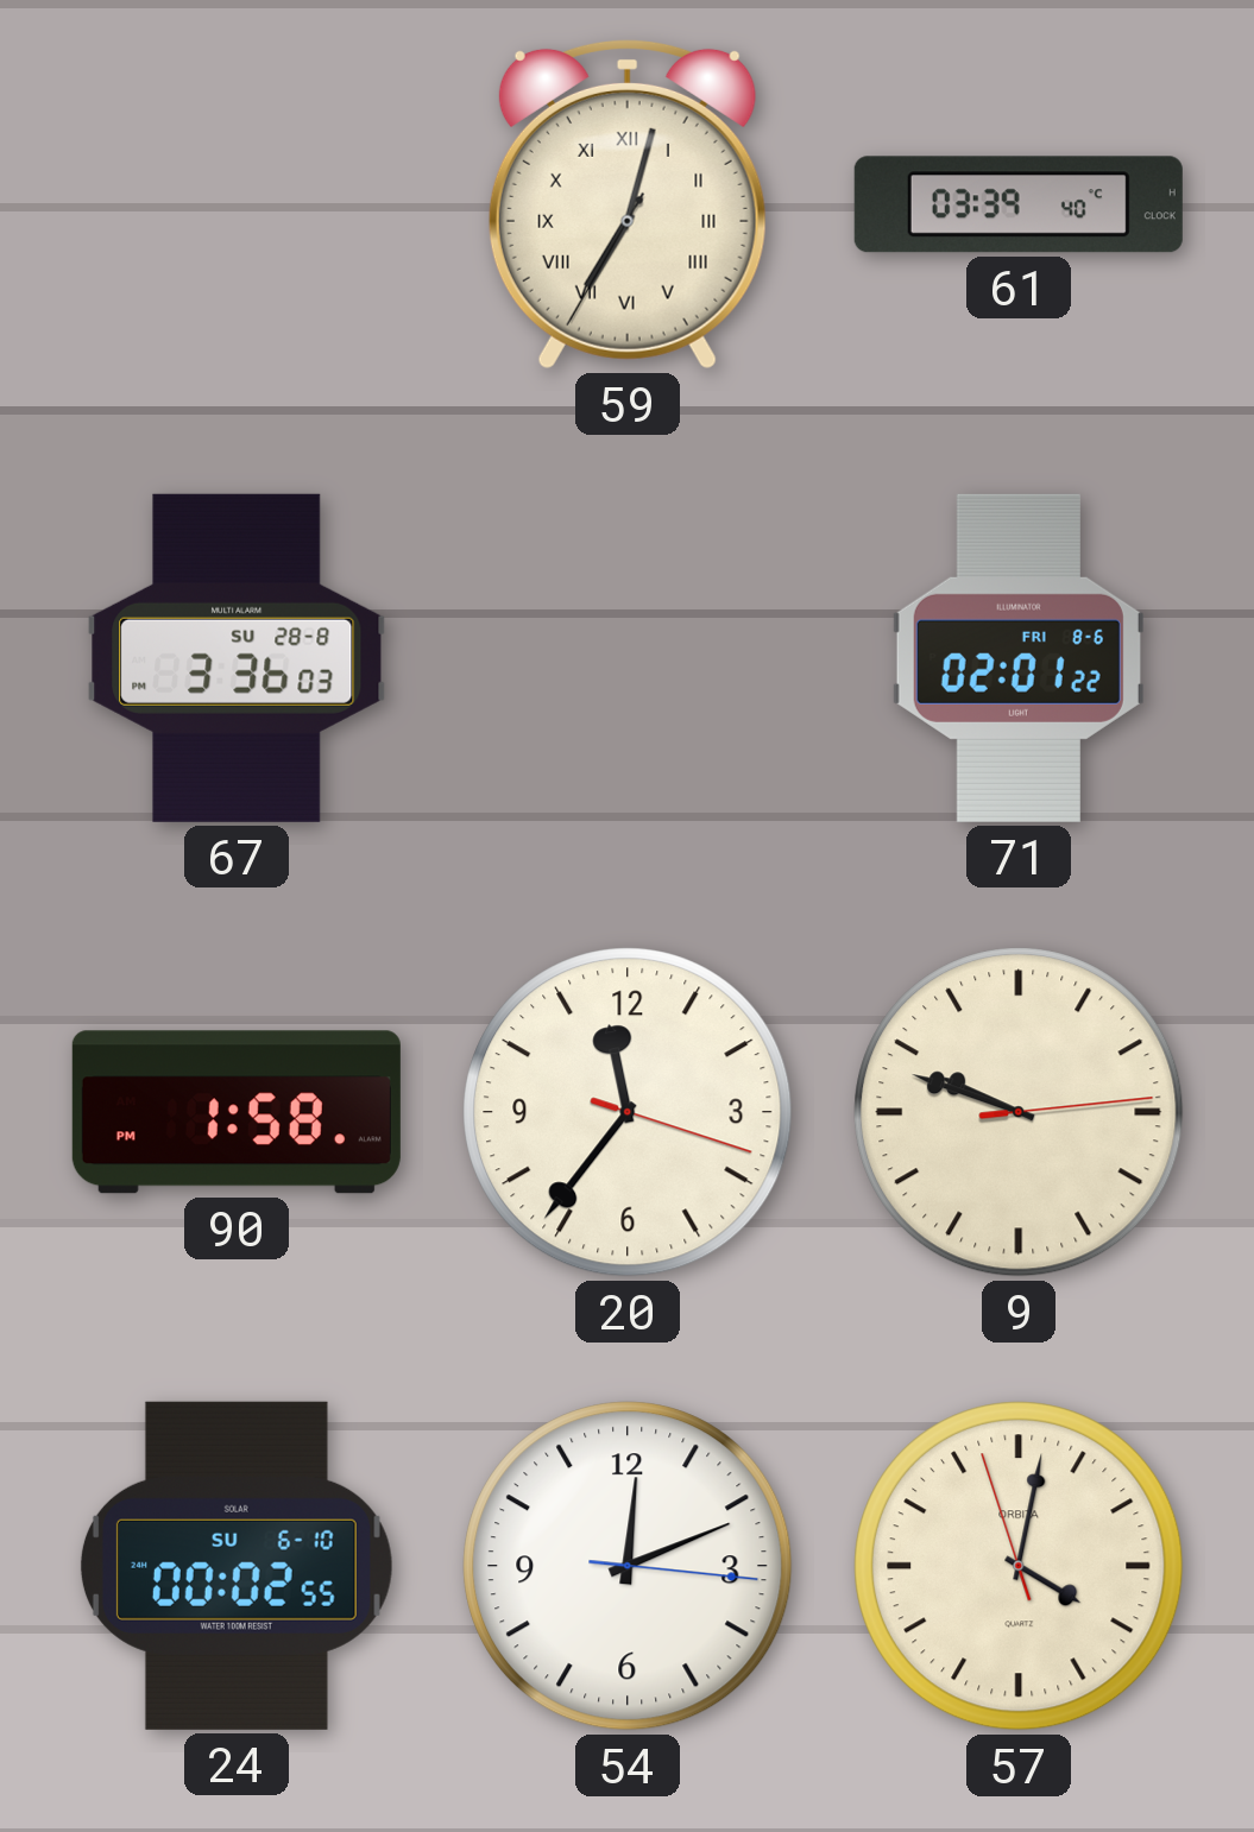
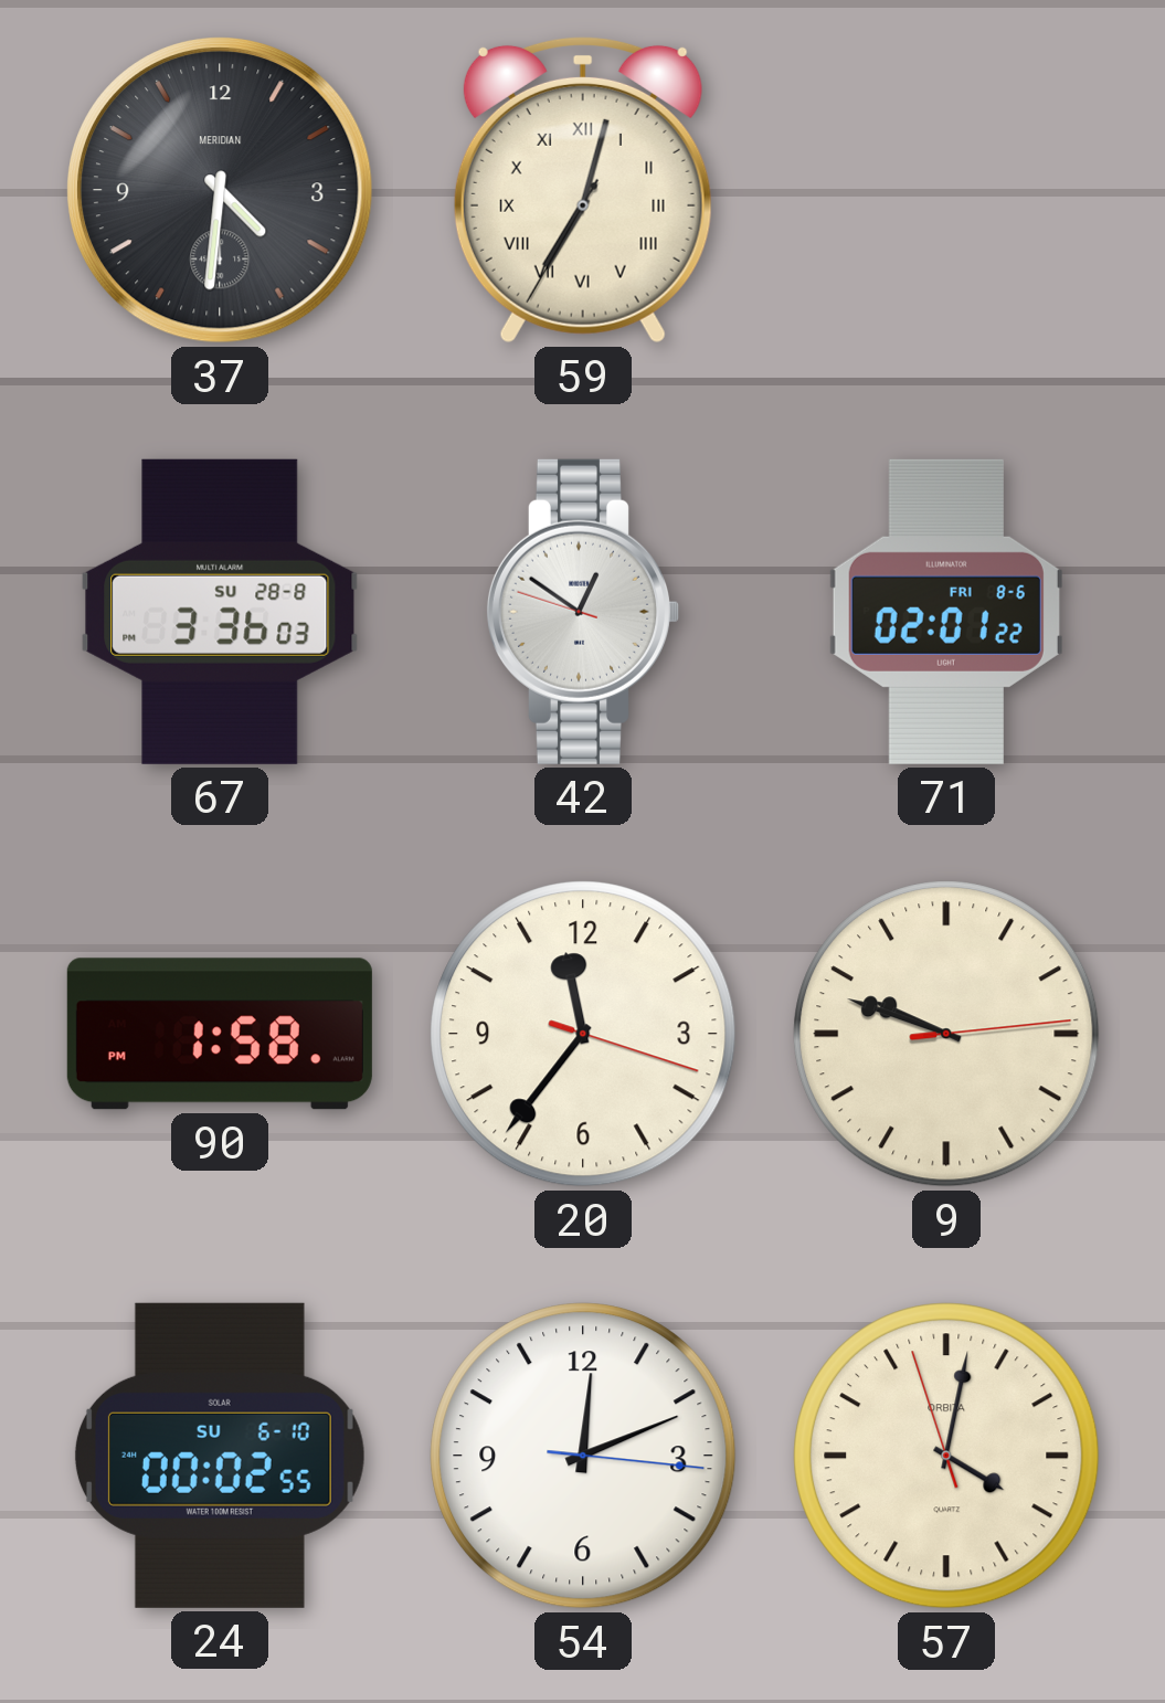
37: none -> 4:31 (221, 191)
61: 03:39 -> none (1019, 204)
42: none -> 12:50 (582, 612)
